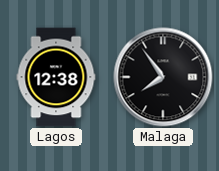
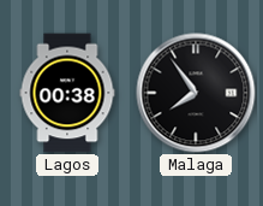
Lagos: 12:38 -> 00:38 (67, 93)
